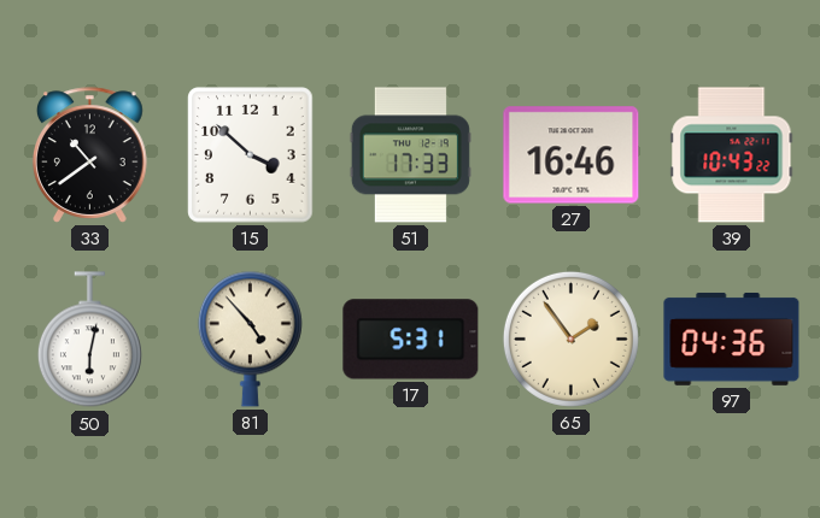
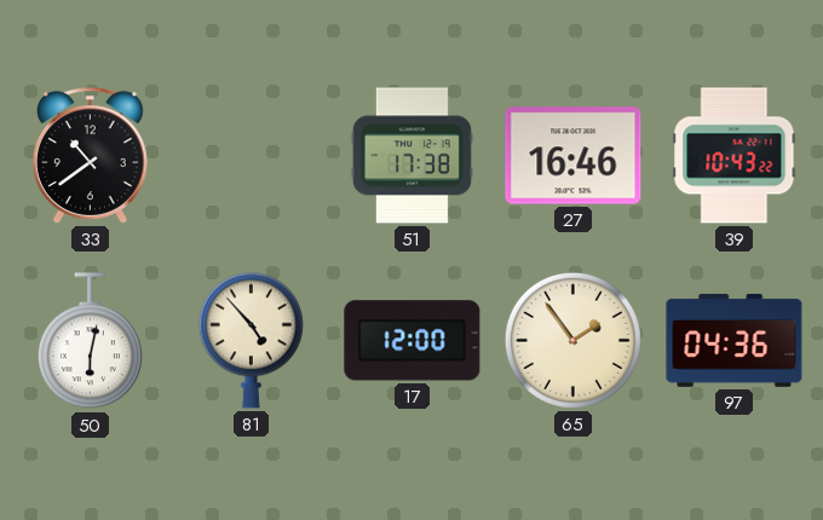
15: 3:52 -> none (251, 155)
51: 17:33 -> 17:38 (411, 156)
17: 5:31 -> 12:00 (413, 341)
